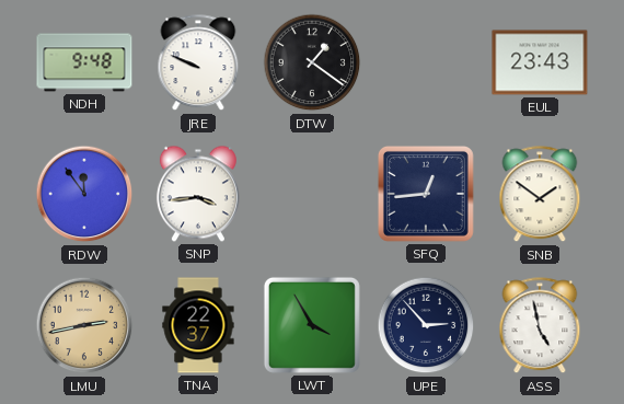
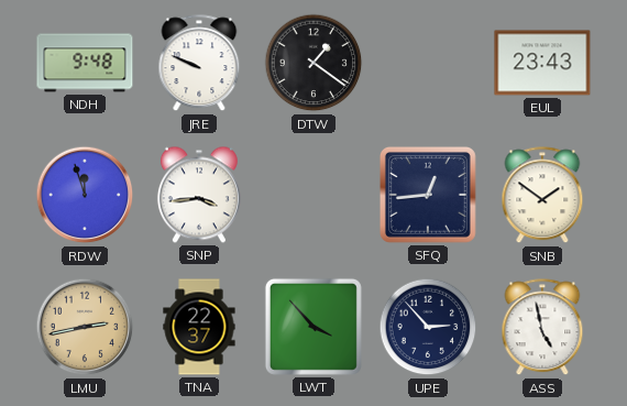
RDW: 11:54 -> 11:57 (85, 195)
LWT: 3:55 -> 3:53 (313, 327)
